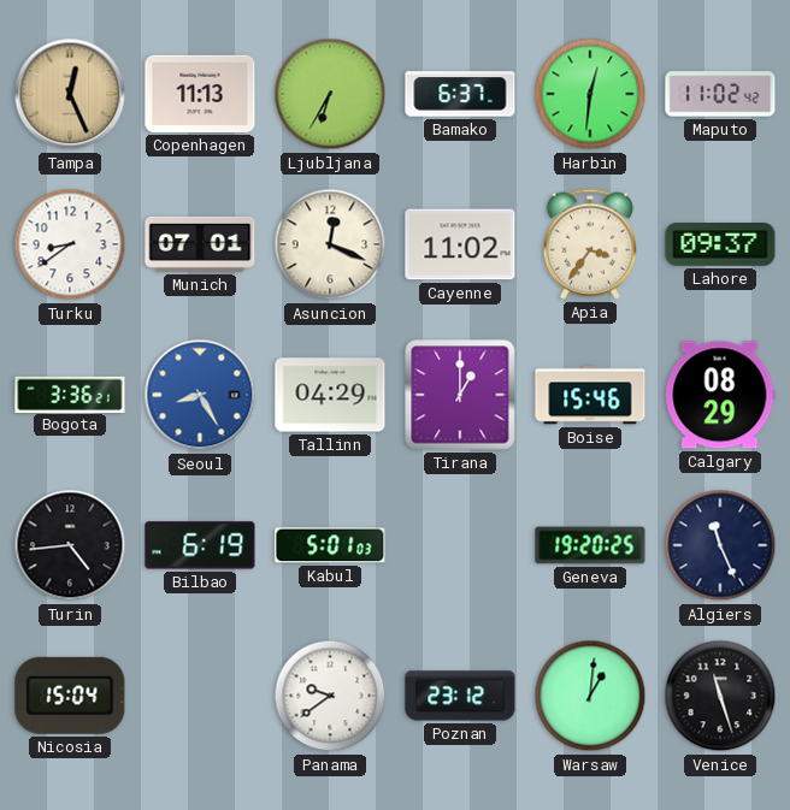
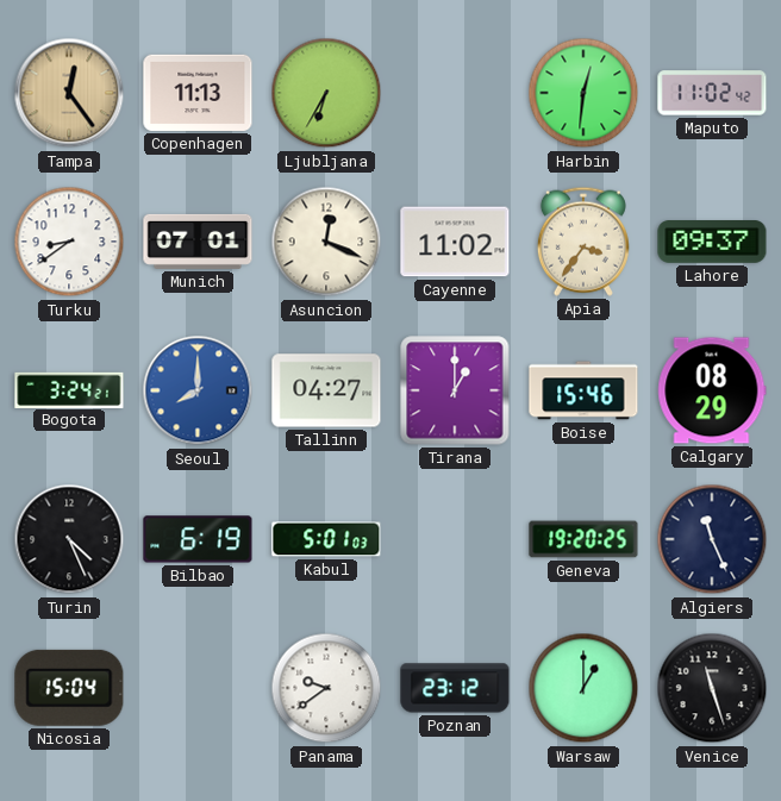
Tampa: 12:26 -> 12:24 (69, 93)
Bamako: 6:37 -> none (460, 94)
Bogota: 3:36 -> 3:24 (69, 389)
Seoul: 8:25 -> 8:00 (198, 390)
Tallinn: 04:29 -> 04:27 (326, 390)
Turin: 4:44 -> 4:26 (69, 539)
Warsaw: 1:01 -> 1:00 (583, 688)
